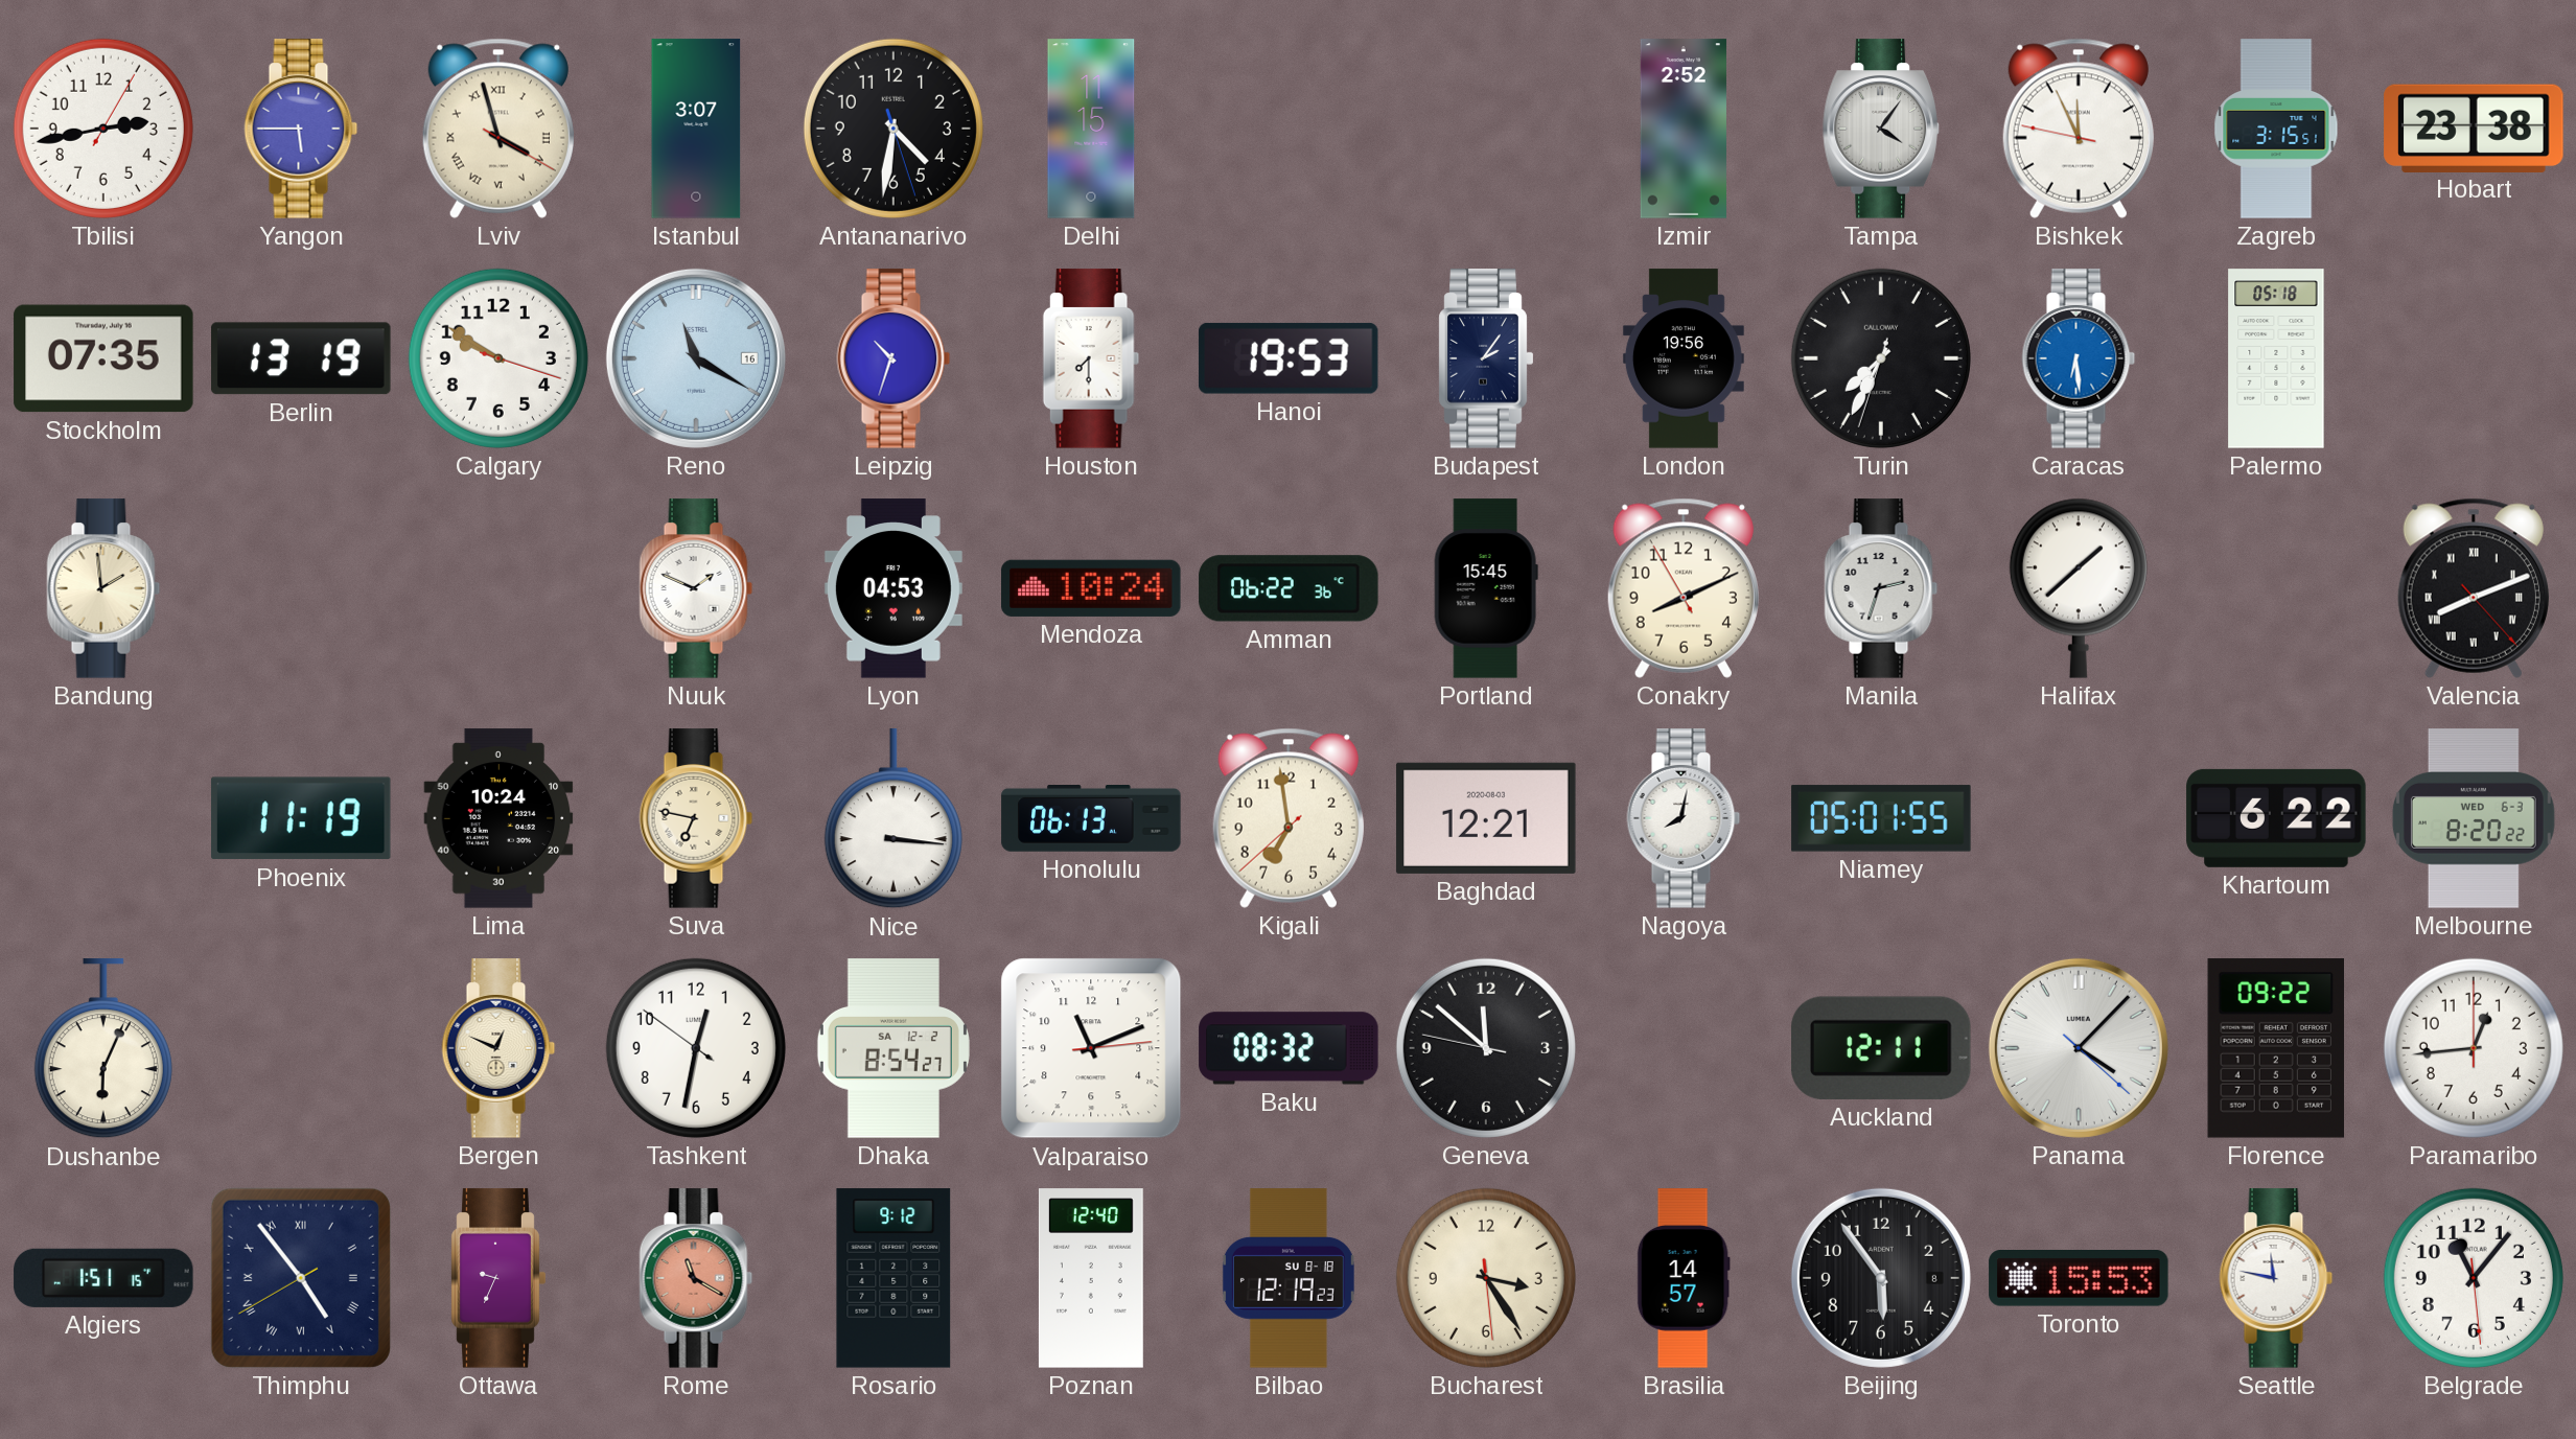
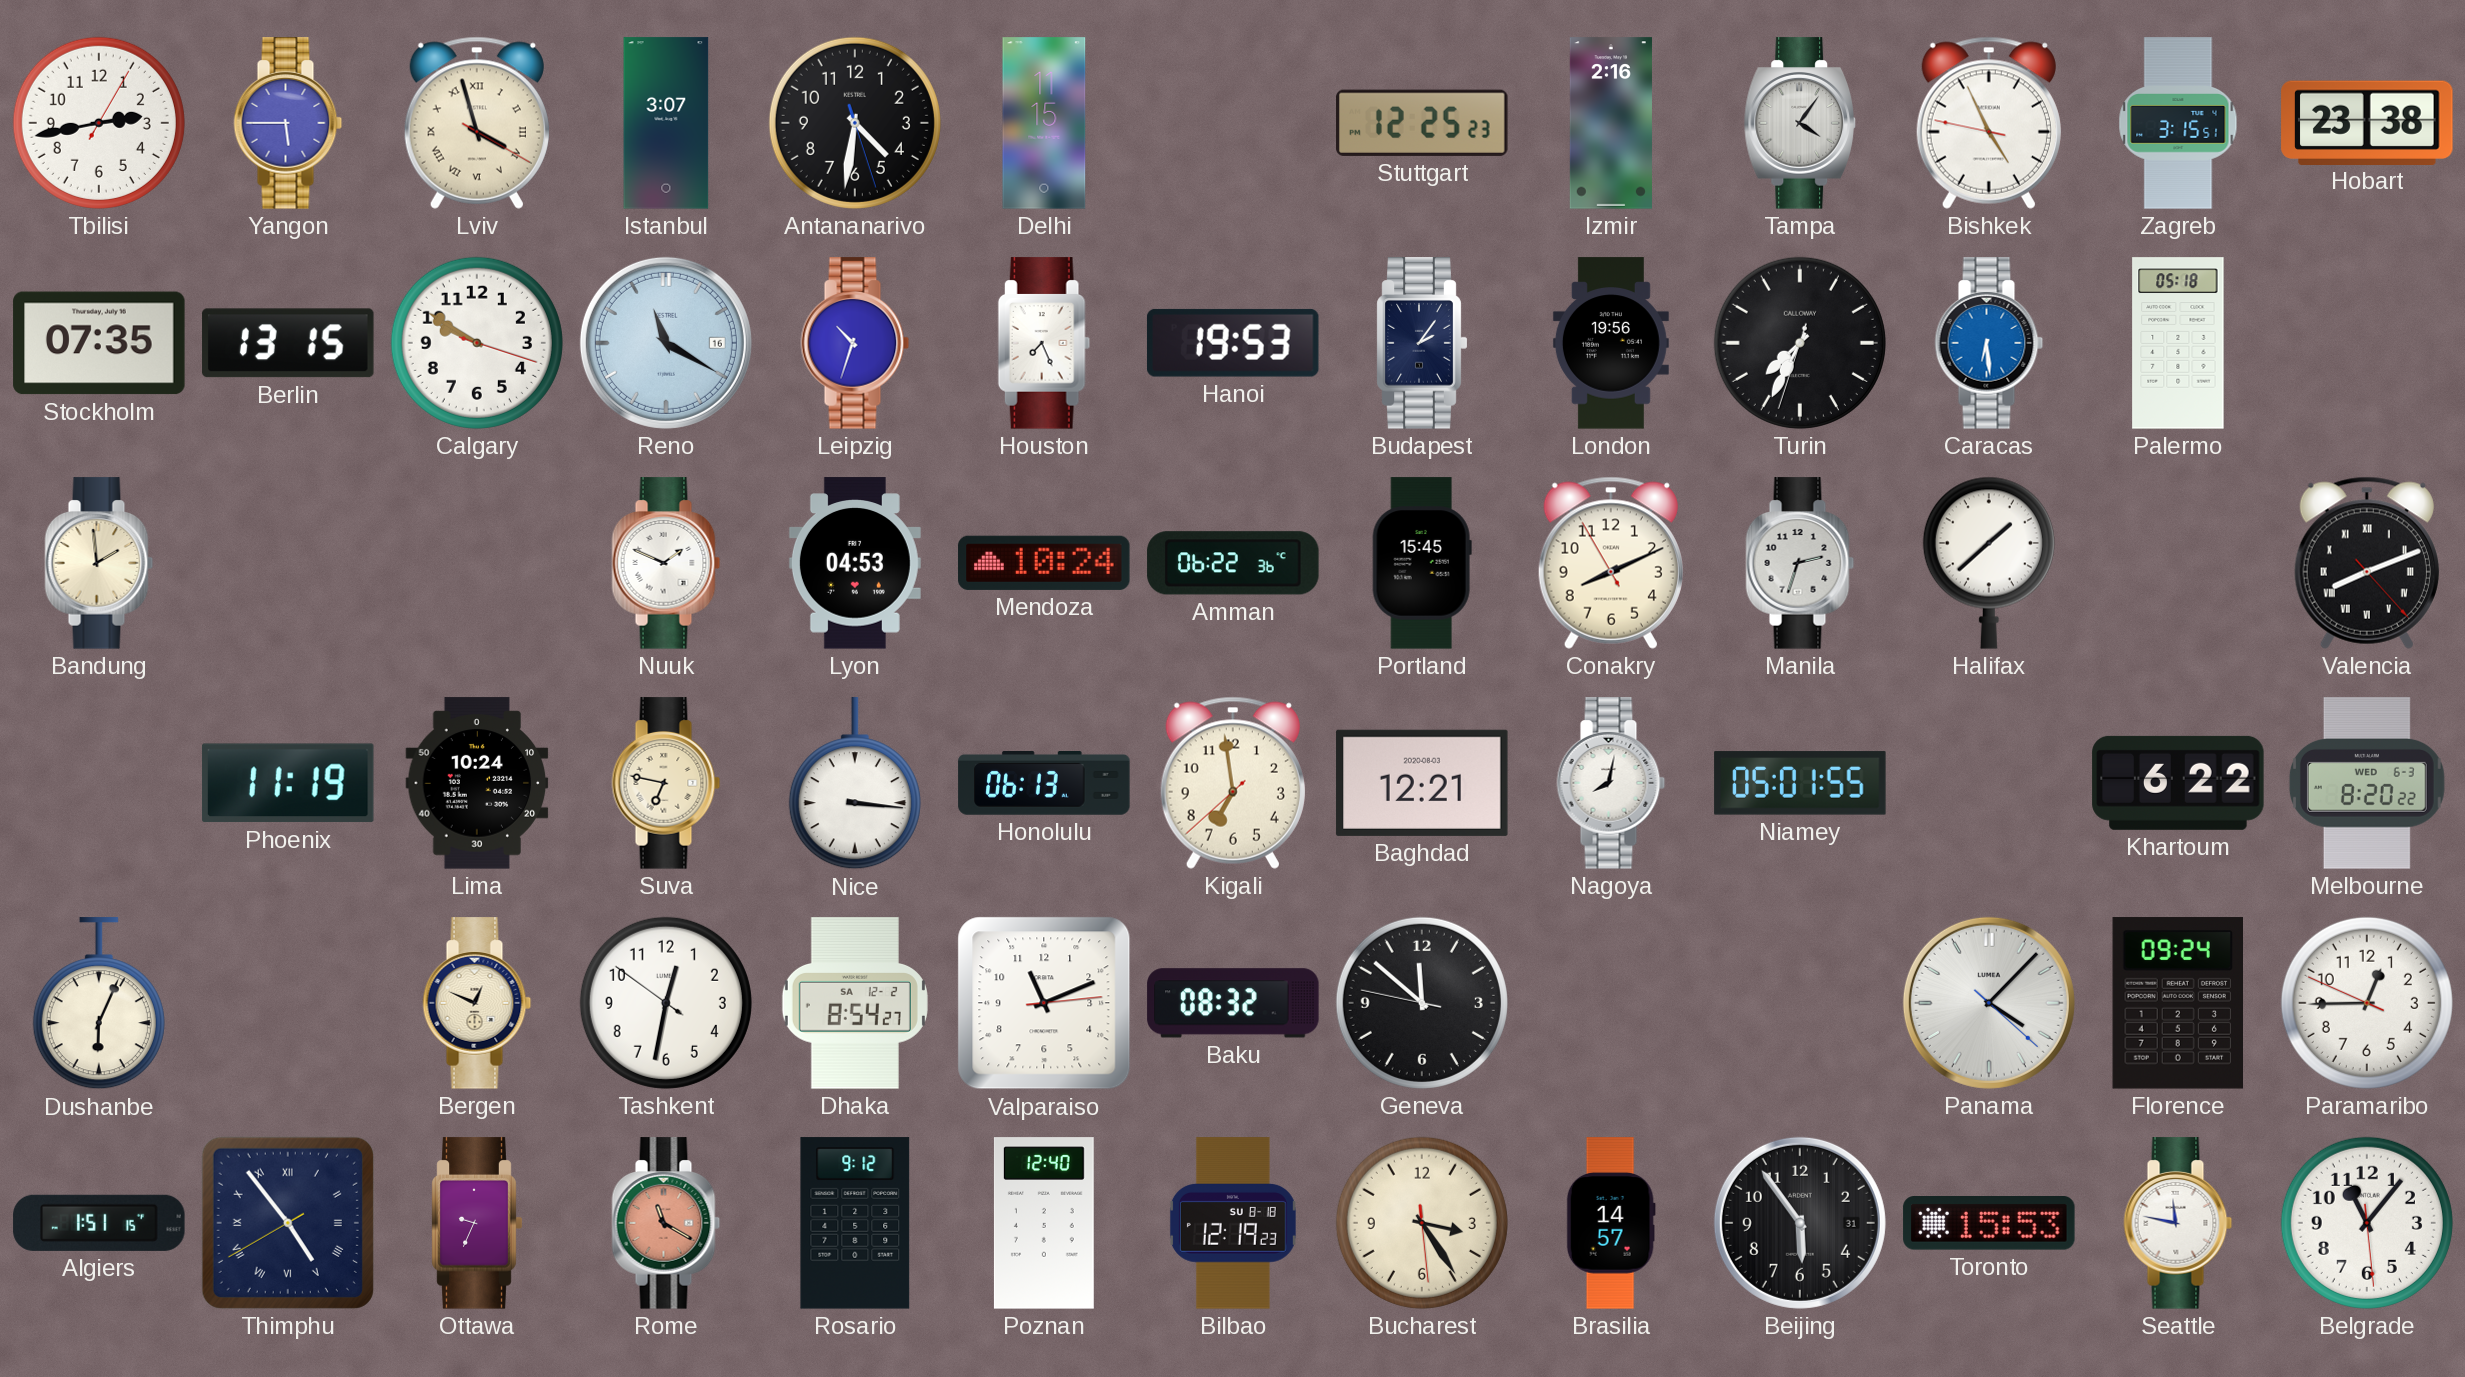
Stuttgart: none -> 12:25 (1422, 123)
Izmir: 2:52 -> 2:16 (1611, 123)
Bishkek: 11:55 -> 4:55 (1989, 123)
Berlin: 13:19 -> 13:15 (288, 343)
Houston: 7:30 -> 7:26 (1044, 343)
Auckland: 12:11 -> none (1882, 1048)
Florence: 09:22 -> 09:24 (2177, 1003)
Paramaribo: 12:44:00 -> 12:44:49 (2367, 1003)
Beijing date: 8 -> 31 (1800, 1223)
